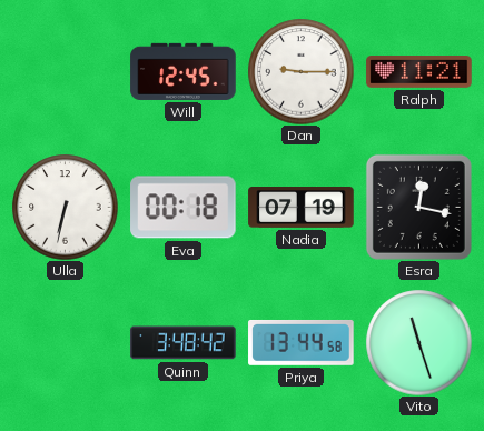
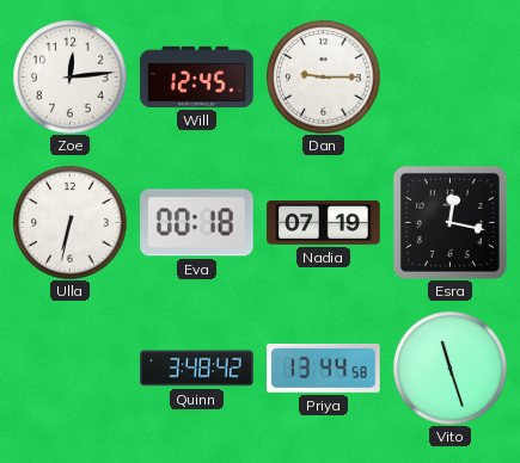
Zoe: none -> 12:14 (69, 76)
Ralph: 11:21 -> none (419, 72)
